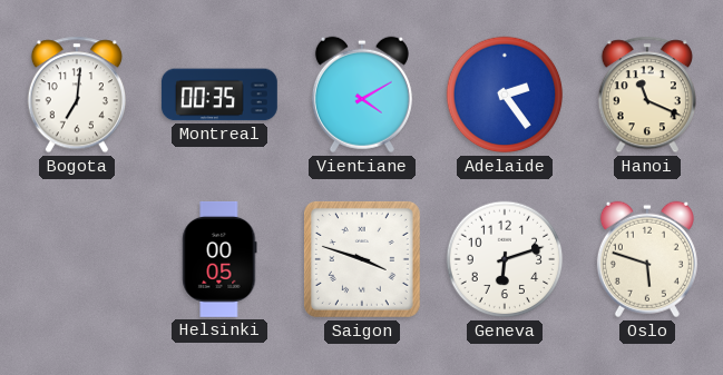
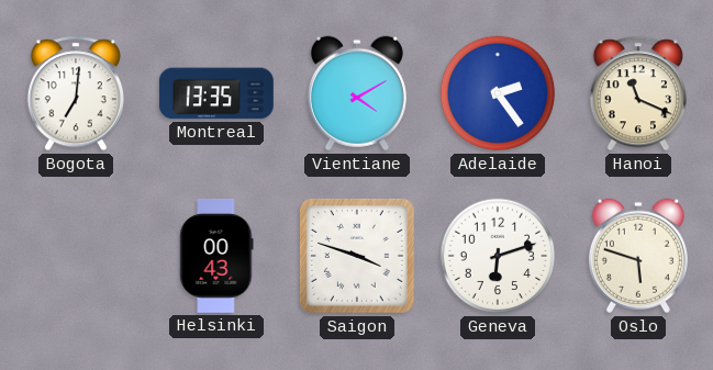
Montreal: 00:35 -> 13:35 (216, 93)
Helsinki: 00:05 -> 00:43 (216, 256)
